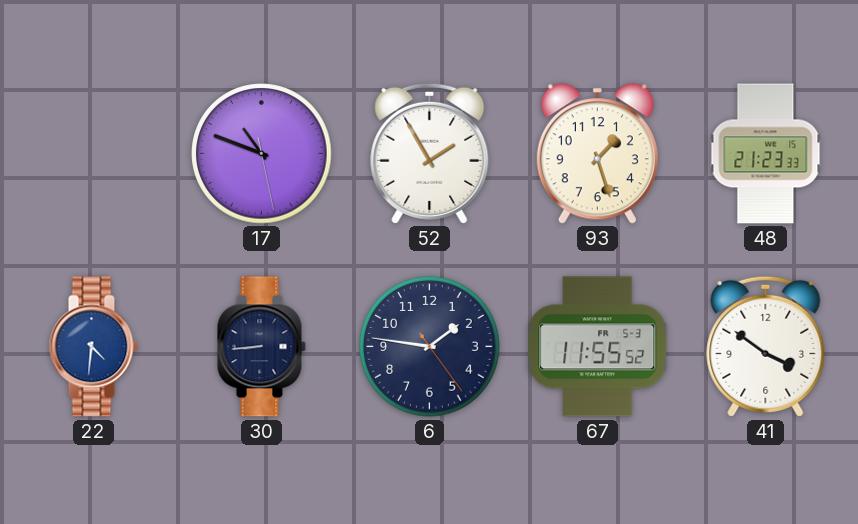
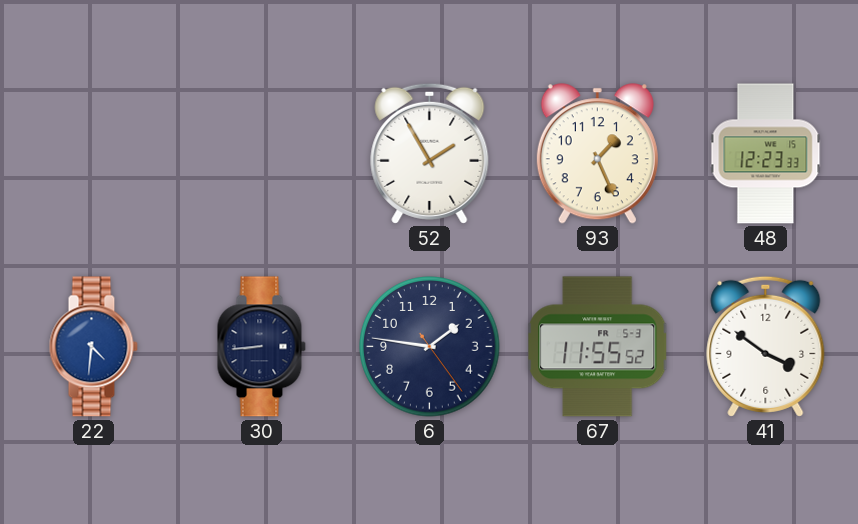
17: 10:48 -> none (262, 154)
93: 1:27 -> 1:26 (597, 154)
48: 21:23 -> 12:23 (766, 154)
